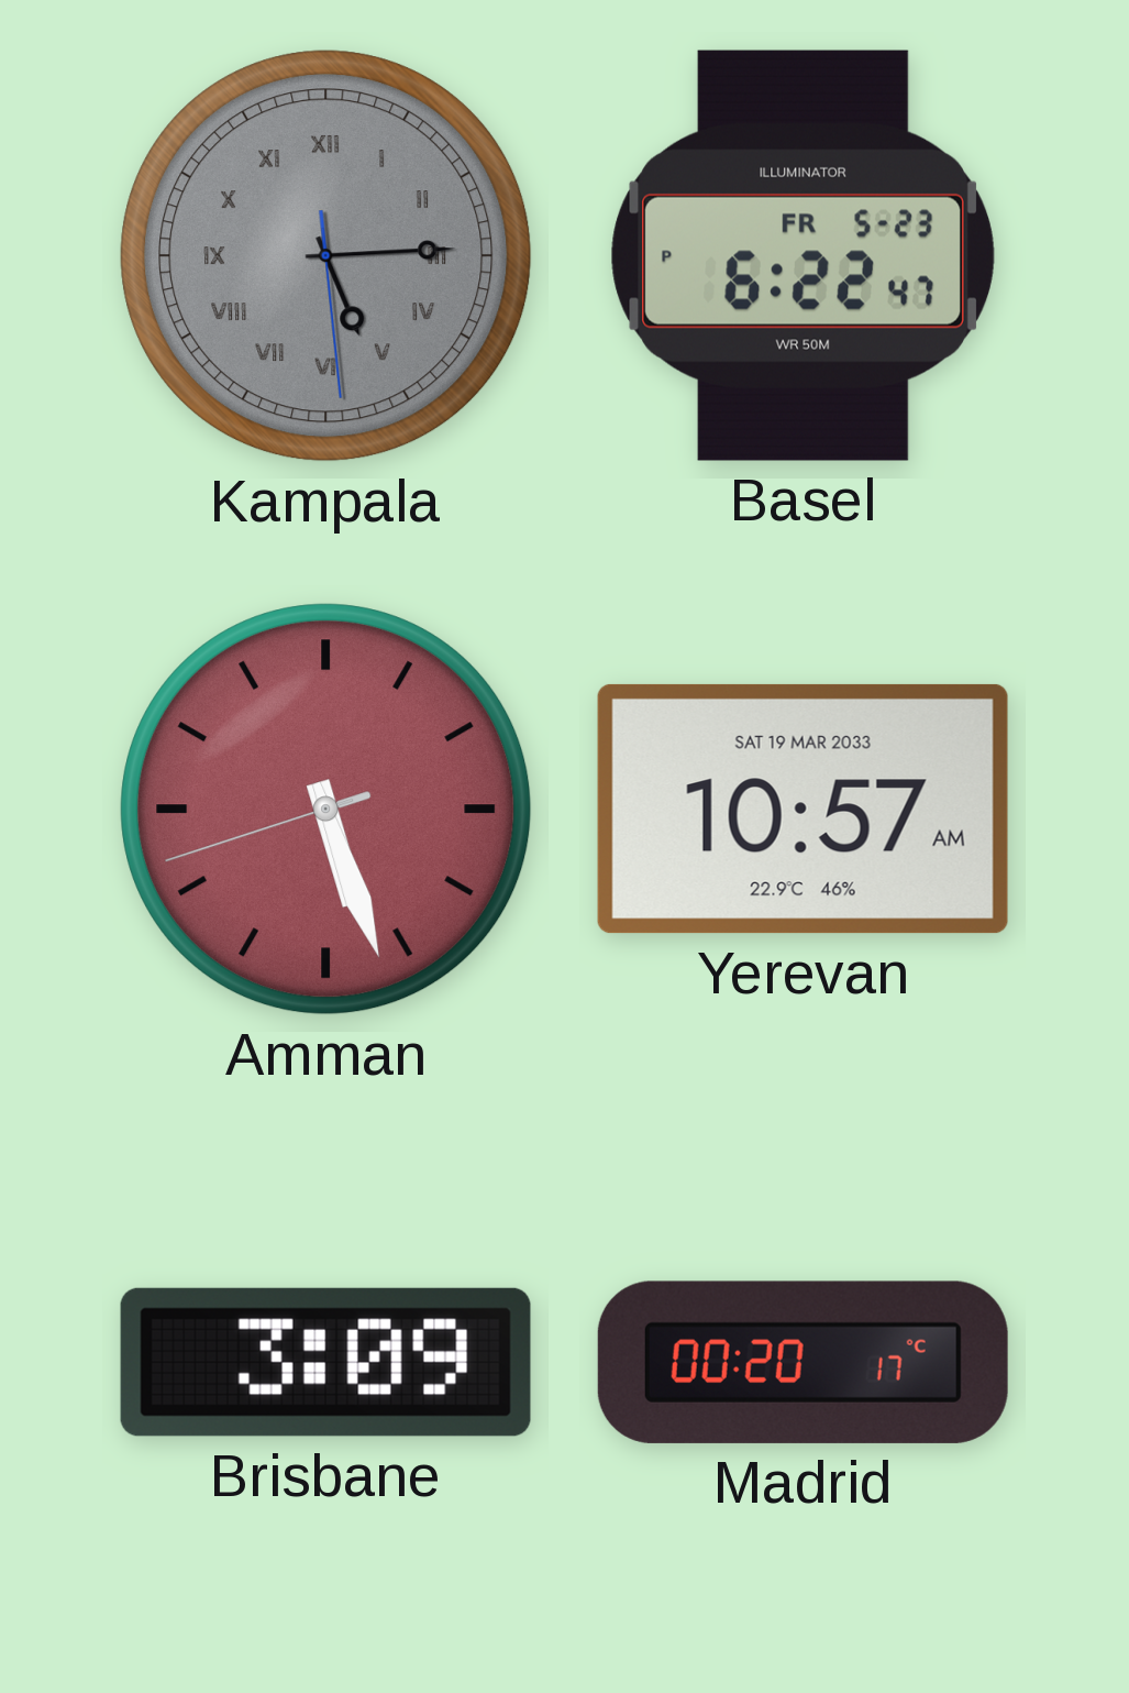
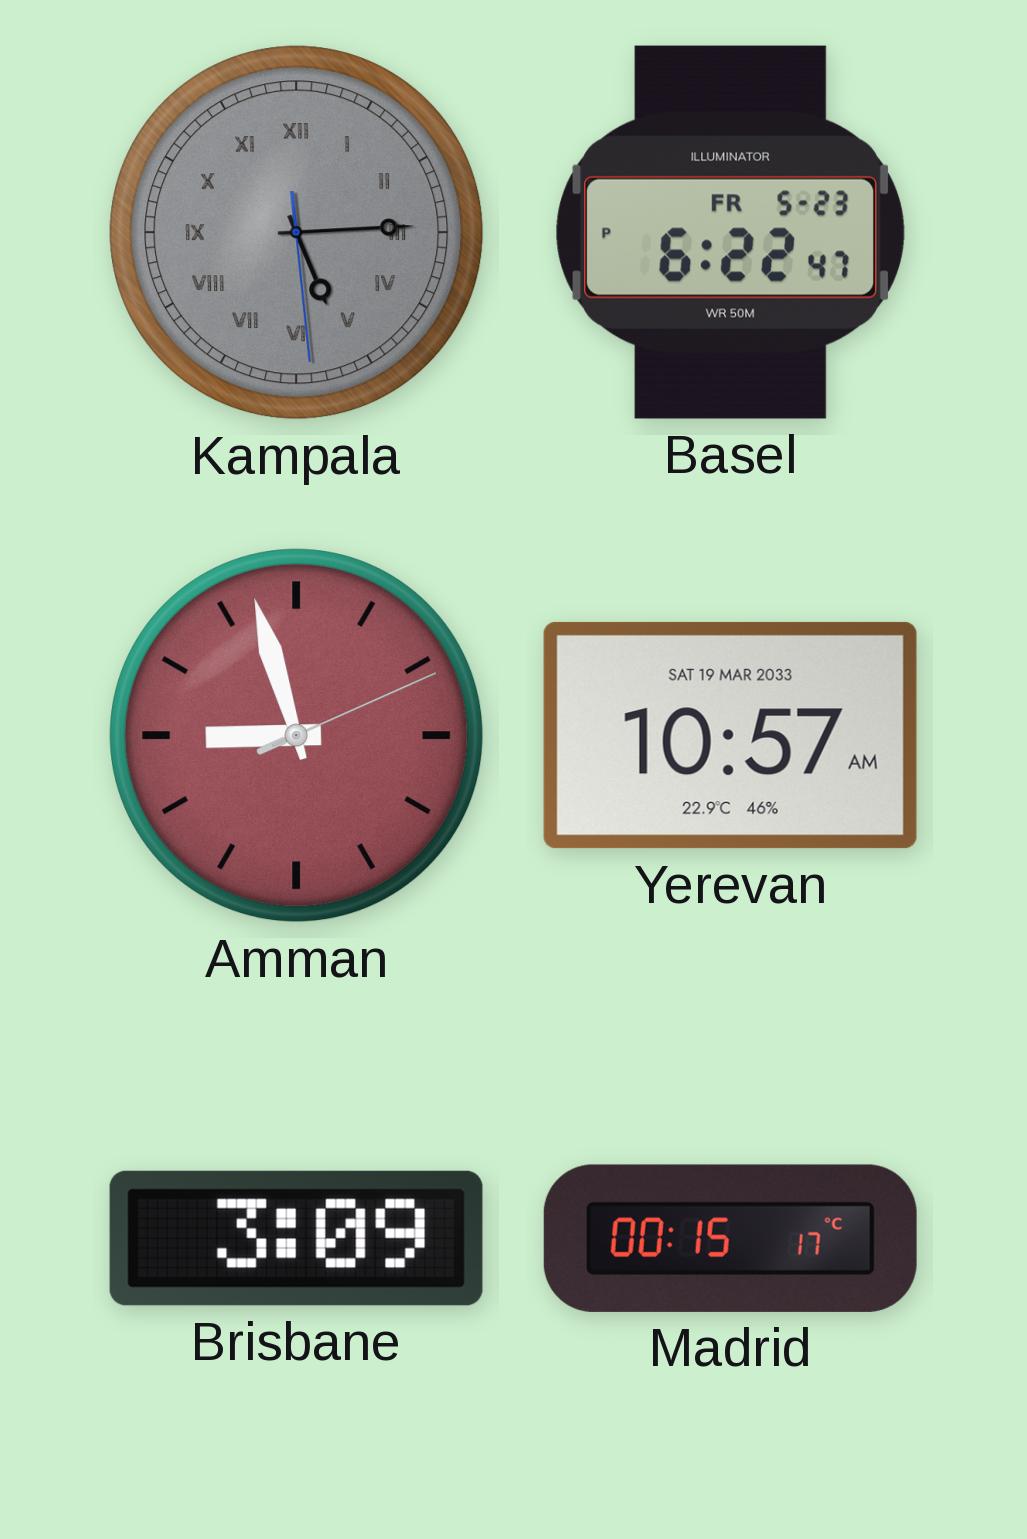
Amman: 5:26 -> 8:57 (297, 736)
Madrid: 00:20 -> 00:15 (730, 1238)
